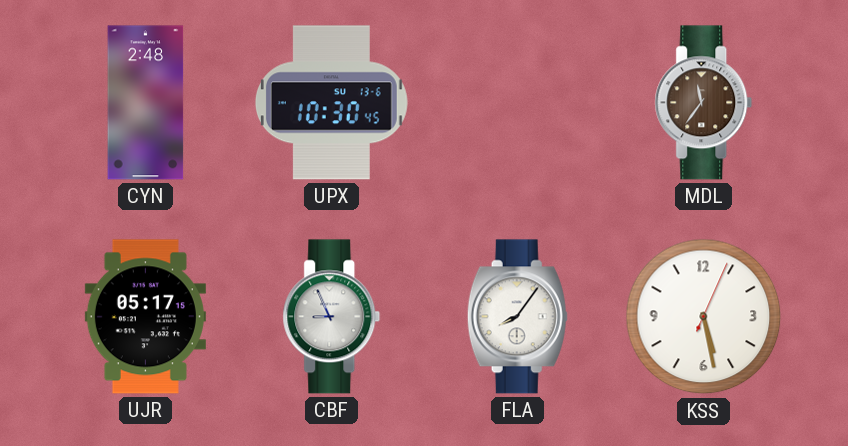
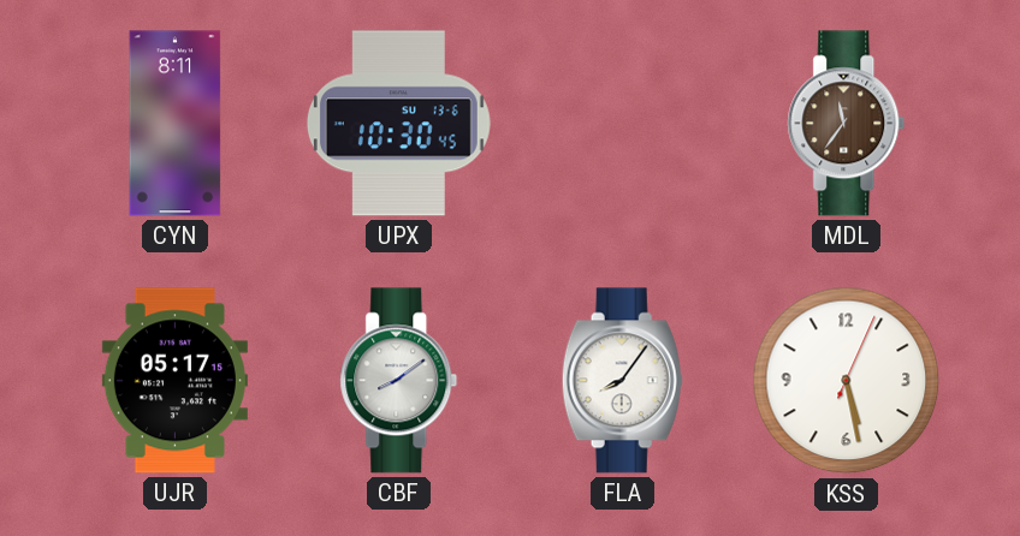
CYN: 2:48 -> 8:11 (176, 124)
CBF: 8:56 -> 8:09 (399, 381)
